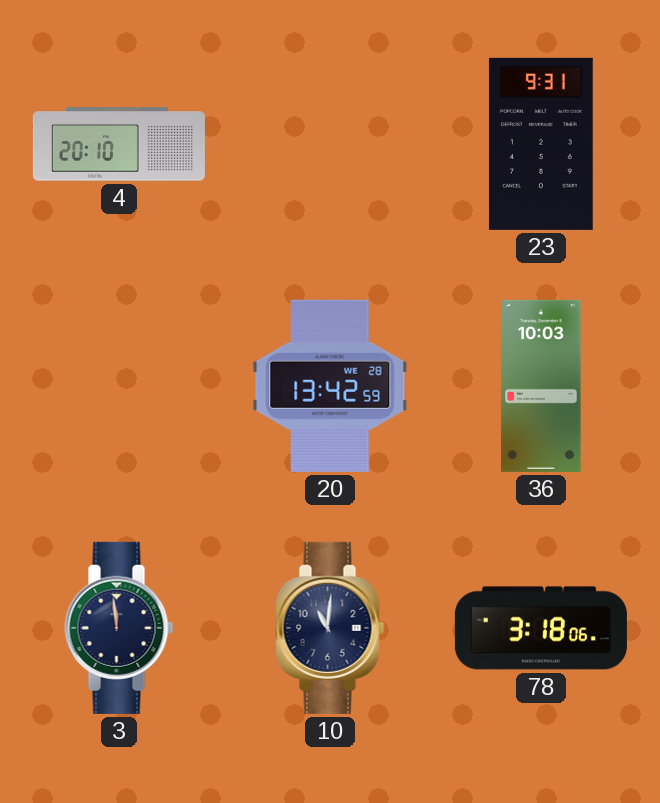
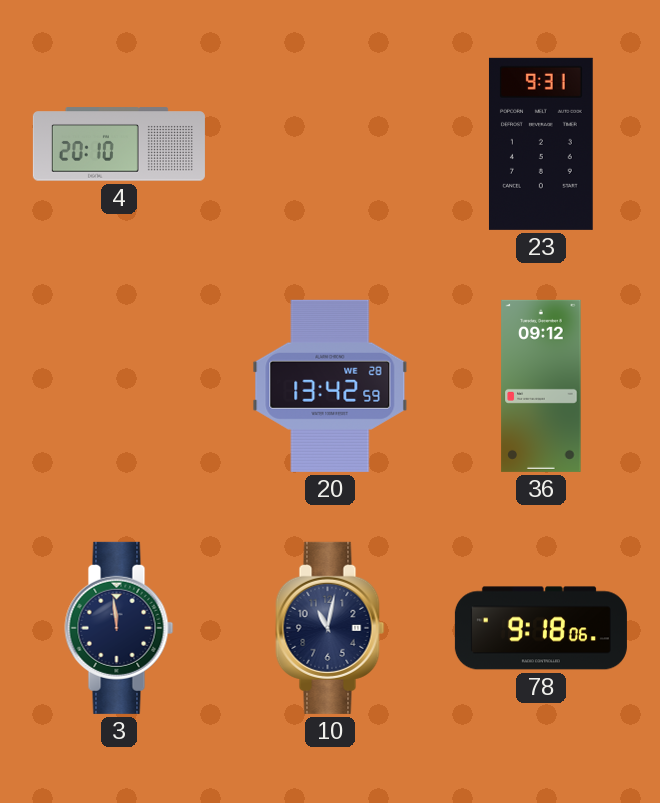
36: 10:03 -> 09:12 (541, 386)
10: 11:01 -> 11:02 (330, 628)
78: 3:18 -> 9:18 (541, 628)
